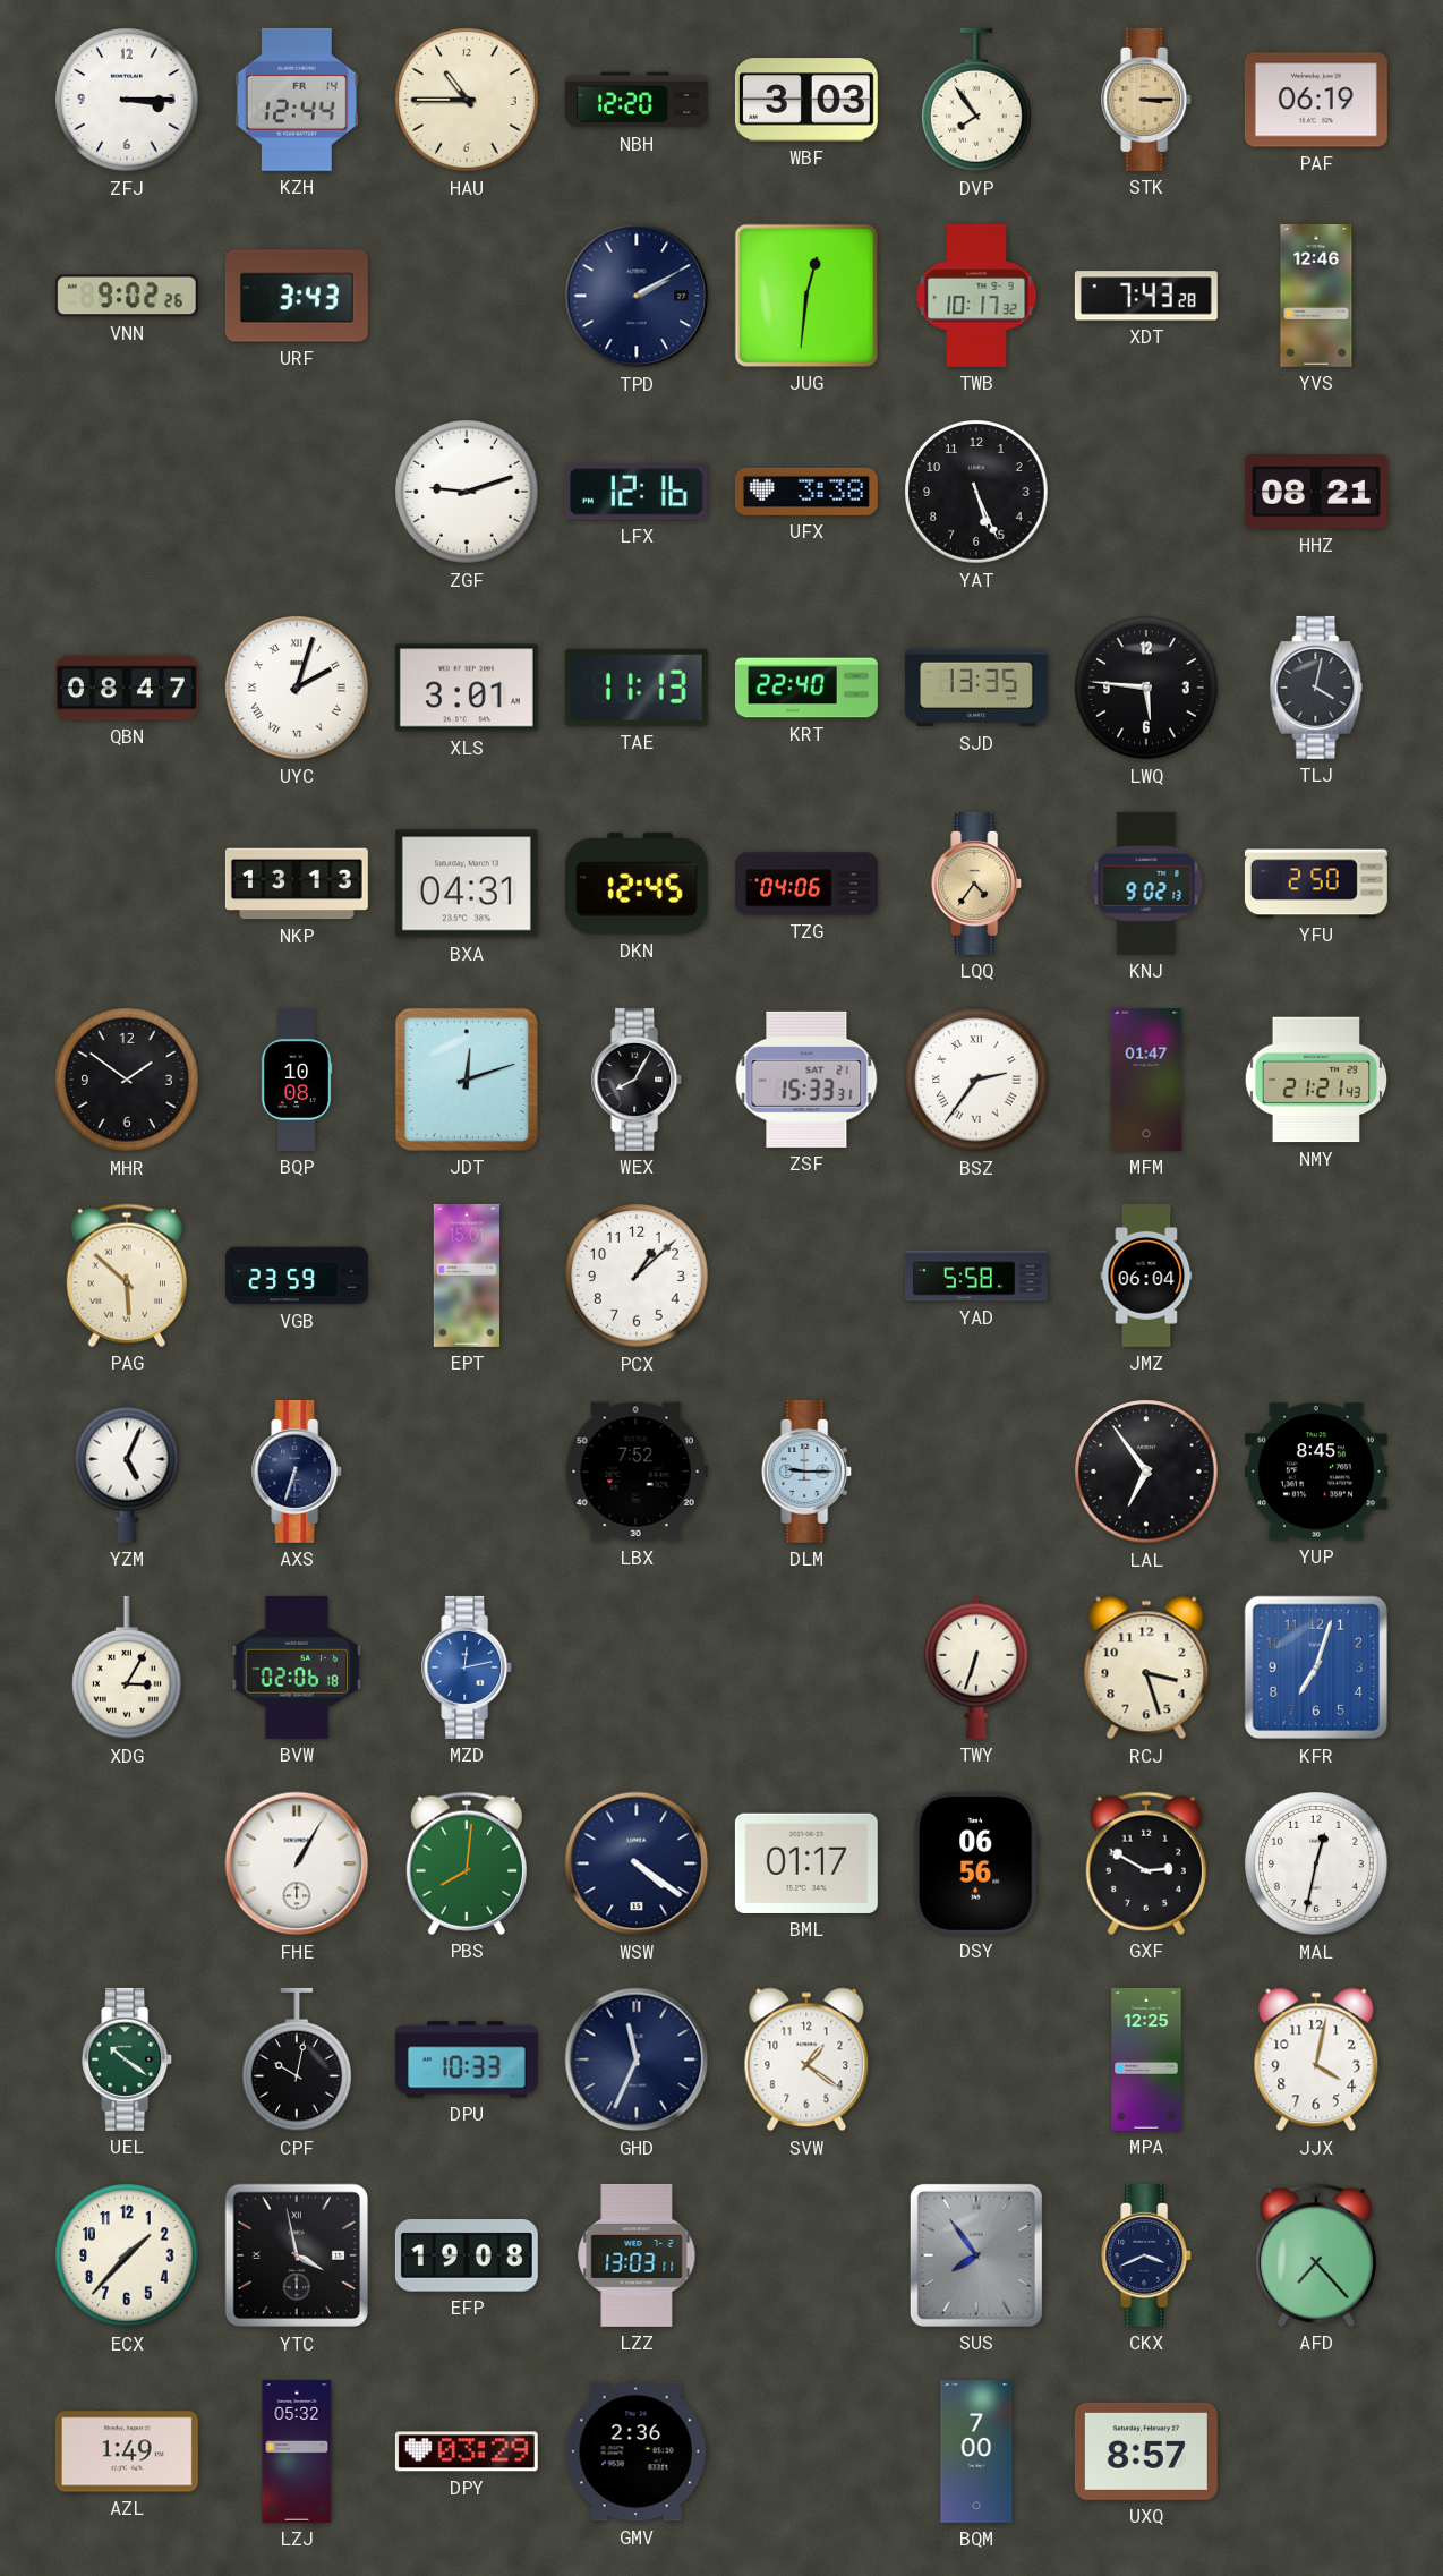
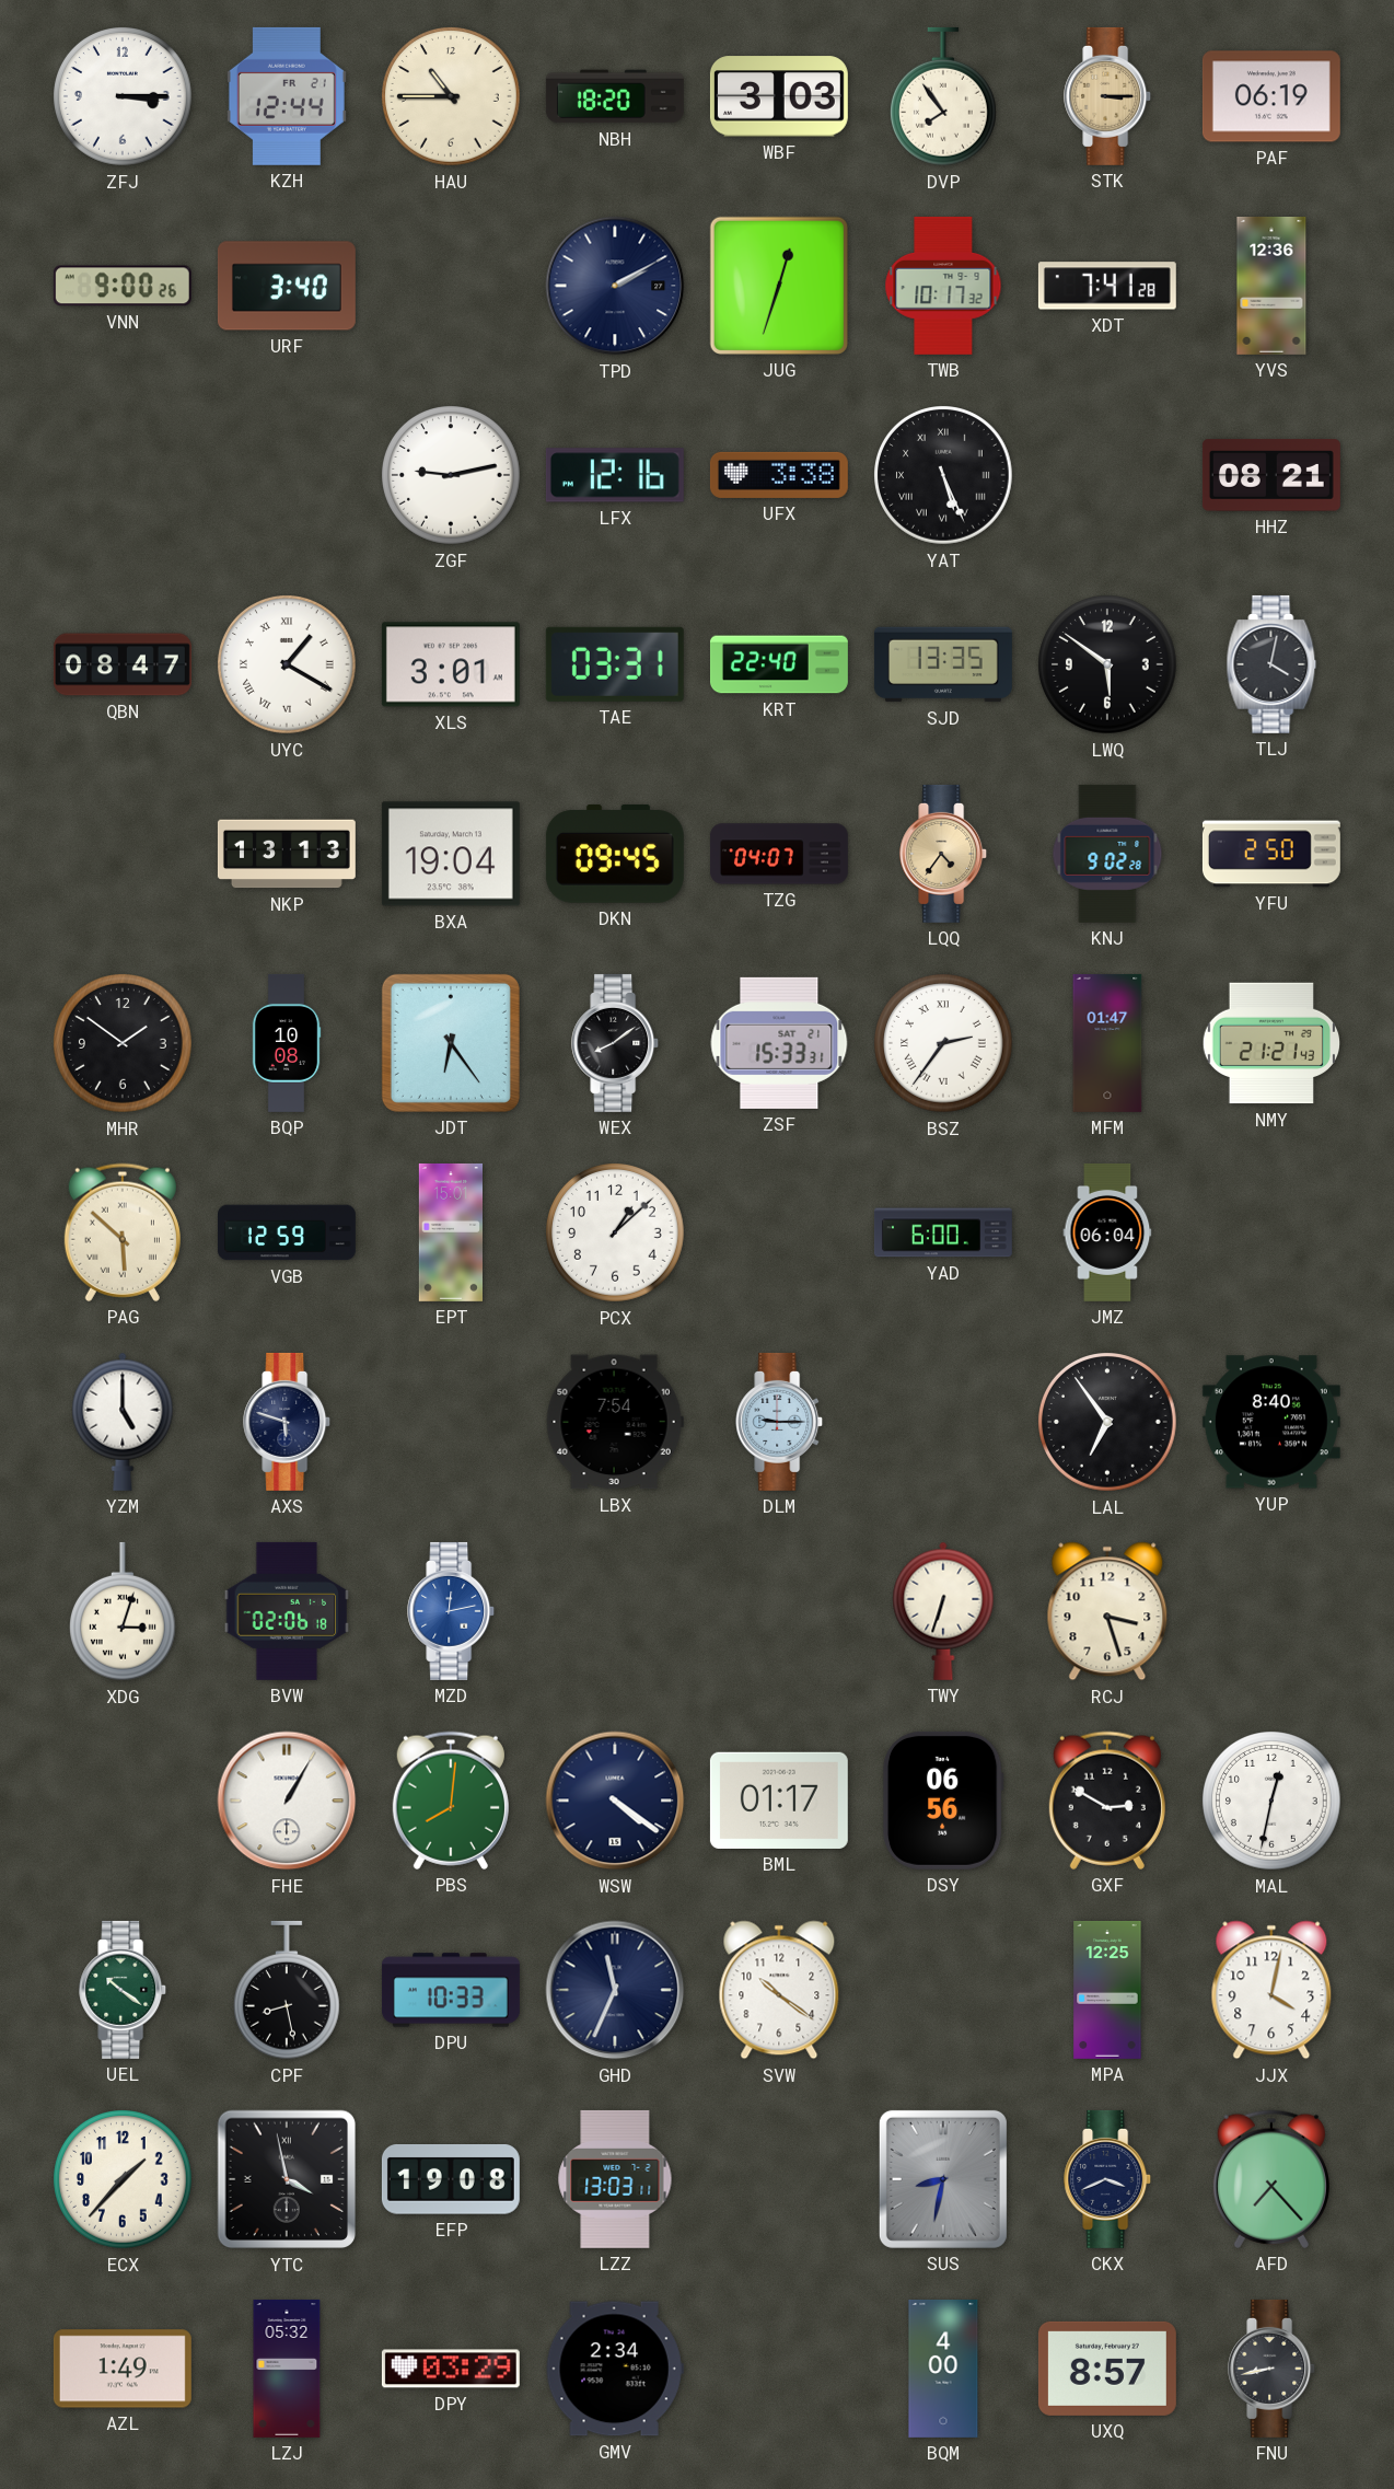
KZH date: FR 14 -> FR 21 (287, 96)
NBH: 12:20 -> 18:20 (615, 96)
VNN: 9:02 -> 9:00 (123, 286)
URF: 3:43 -> 3:40 (287, 286)
JUG: 12:31 -> 12:33 (779, 286)
XDT: 7:43 -> 7:41 (1107, 286)
YVS: 12:46 -> 12:36 (1271, 286)
ZGF: 9:12 -> 9:13 (452, 476)
YAT numerals: Arabic -> Roman (944, 476)
UYC: 2:03 -> 1:20 (288, 665)
TAE: 11:13 -> 03:31 (615, 664)
LWQ: 5:46 -> 5:51 (1108, 665)
BXA: 04:31 -> 19:04 (451, 854)
DKN: 12:45 -> 09:45 (615, 854)
TZG: 04:06 -> 04:07 (779, 854)
KNJ: 9:02:13 -> 9:02:28 (1107, 854)
JDT: 12:12 -> 6:24 (451, 1043)
WEX: 8:05 -> 8:09 (616, 1043)
VGB: 23:59 -> 12:59 (287, 1232)
YAD: 5:58 -> 6:00 (943, 1232)
YZM: 5:04 -> 5:00 (123, 1422)
AXS: 6:33 -> 5:48 (288, 1422)
LBX: 7:52 -> 7:54 (615, 1422)
YUP: 8:45 -> 8:40 (1271, 1422)
XDG: 3:05 -> 3:03 (123, 1611)
KFR: 7:03 -> none (1316, 1667)
CPF: 10:02 -> 8:28 (287, 1990)
SVW: 1:21 -> 10:21 (779, 1990)
SUS: 7:54 -> 8:32 (943, 2179)
GMV: 2:36 -> 2:34 (615, 2369)
BQM: 7:00 -> 4:00 (943, 2369)
FNU: none -> 8:43 (1273, 2369)
